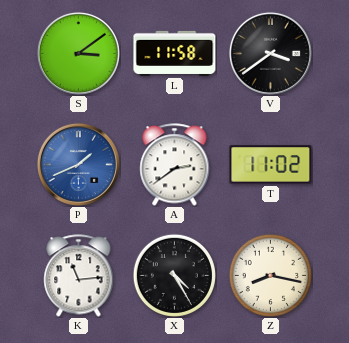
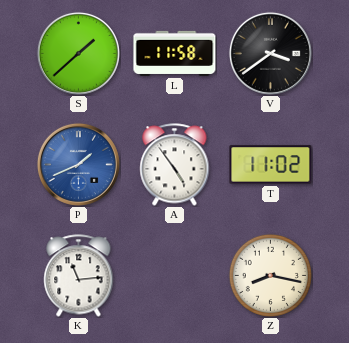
S: 3:09 -> 1:38 (78, 53)
A: 2:39 -> 4:54 (175, 165)
X: 4:25 -> none (174, 275)
